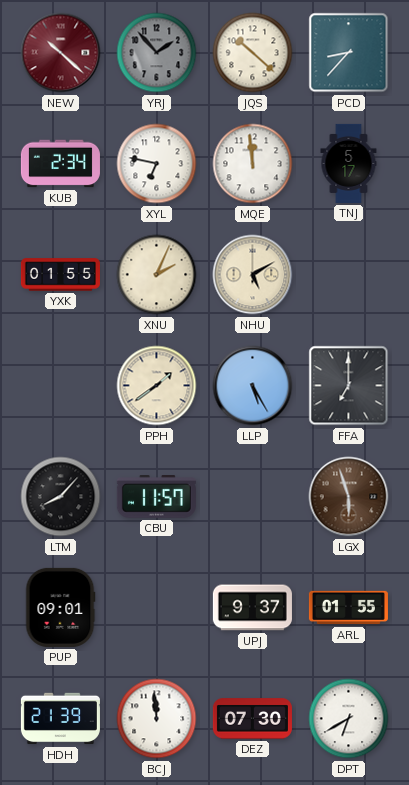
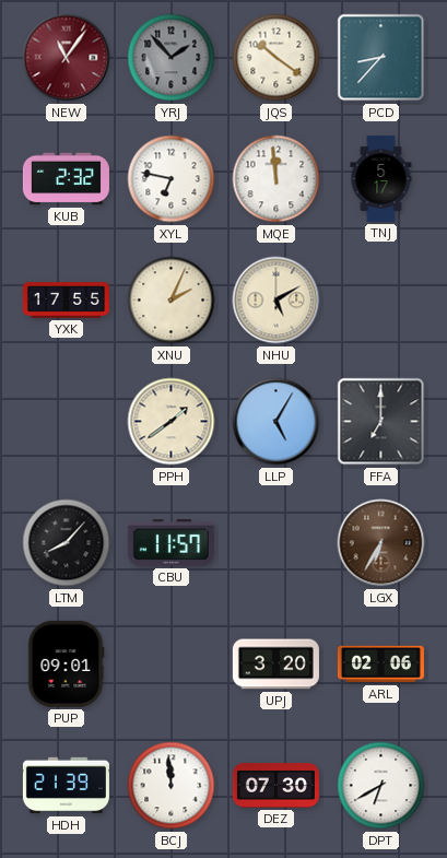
NEW: 10:22 -> 11:06 (67, 58)
JQS: 10:22 -> 10:21 (277, 58)
KUB: 2:34 -> 2:32 (66, 179)
YXK: 01:55 -> 17:55 (66, 301)
LLP: 5:25 -> 5:05 (277, 422)
LGX: 5:57 -> 6:35 (381, 543)
UPJ: 9:37 -> 3:20 (275, 665)
ARL: 01:55 -> 02:06 (380, 665)
